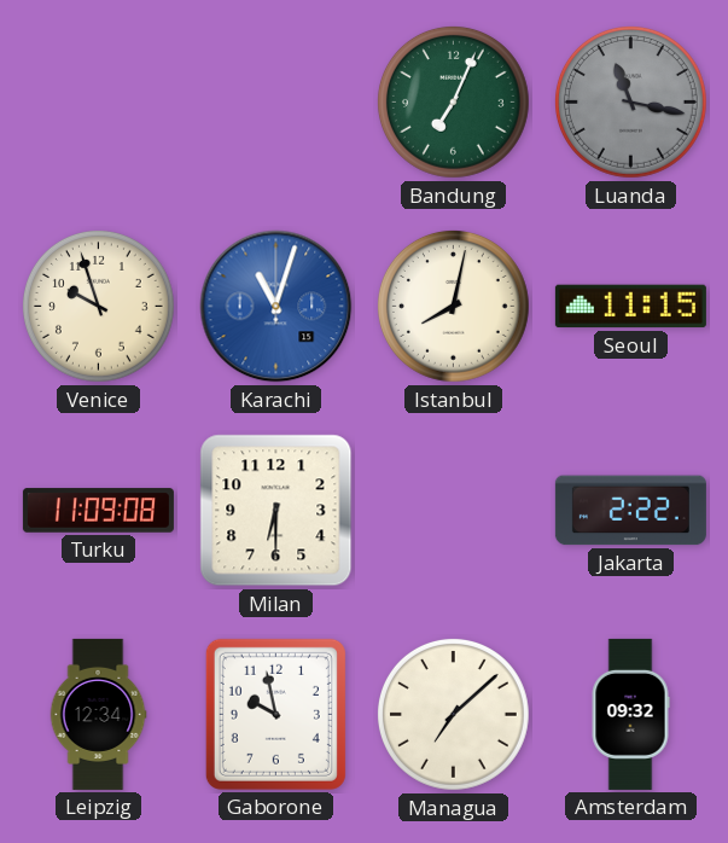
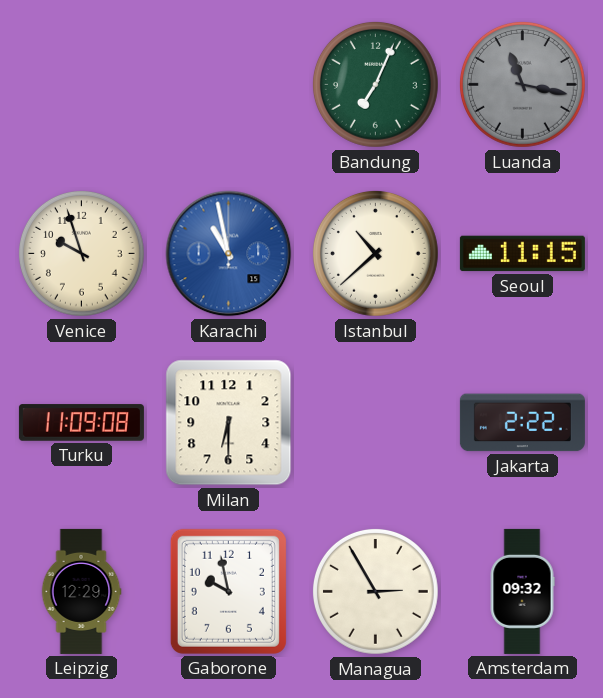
Karachi: 11:03 -> 10:58 (229, 254)
Istanbul: 8:02 -> 10:38 (375, 253)
Leipzig: 12:34 -> 12:29 (81, 591)
Managua: 7:08 -> 2:55 (375, 591)
